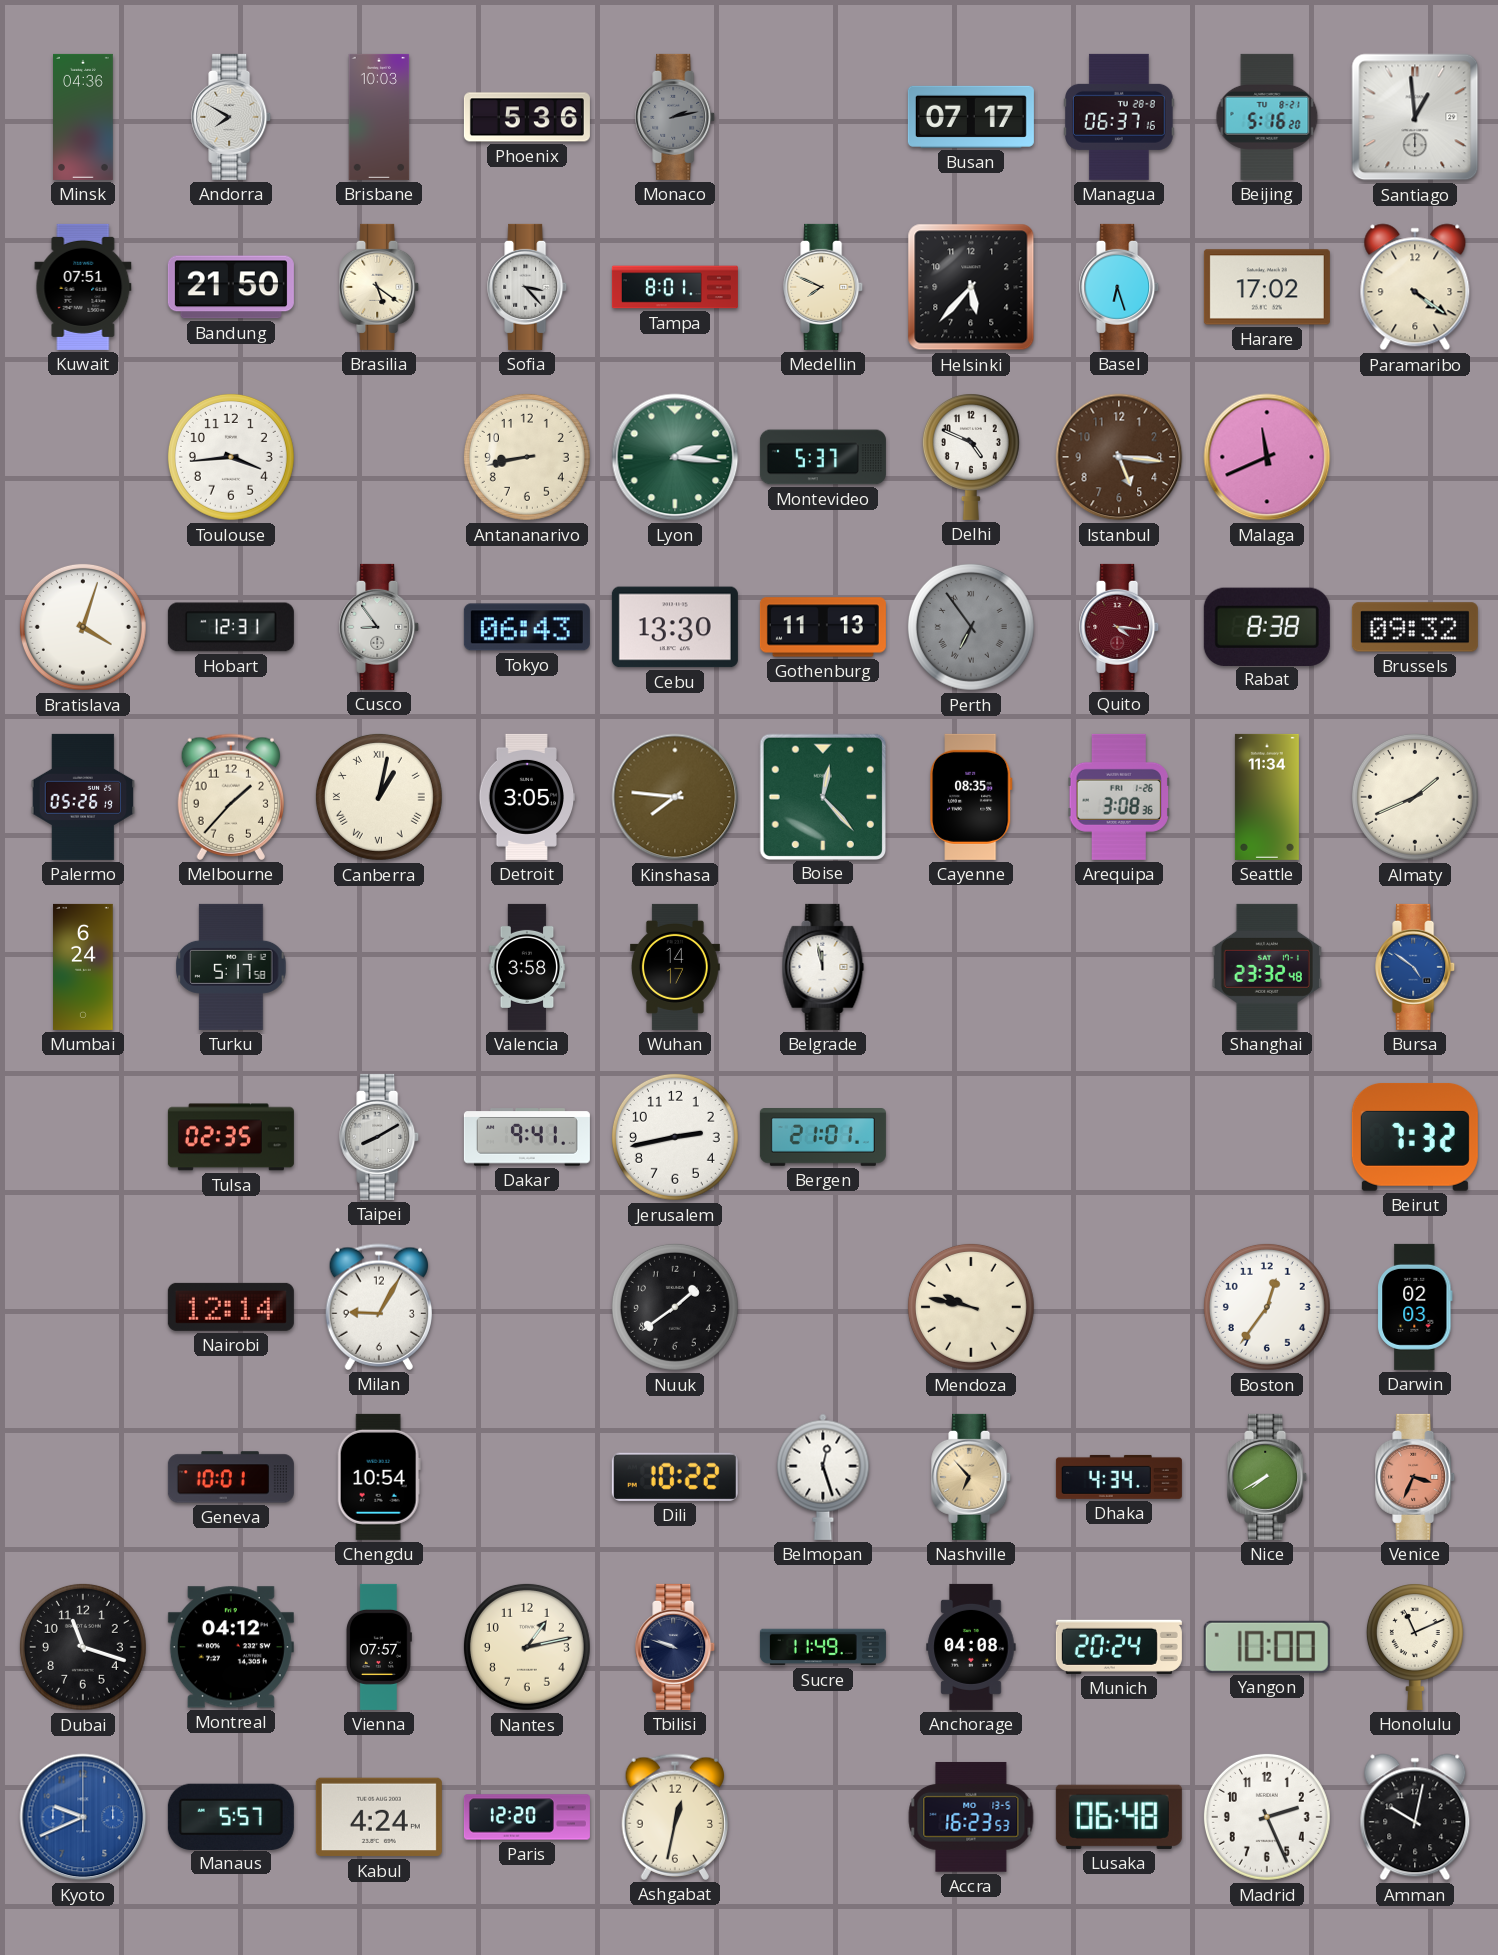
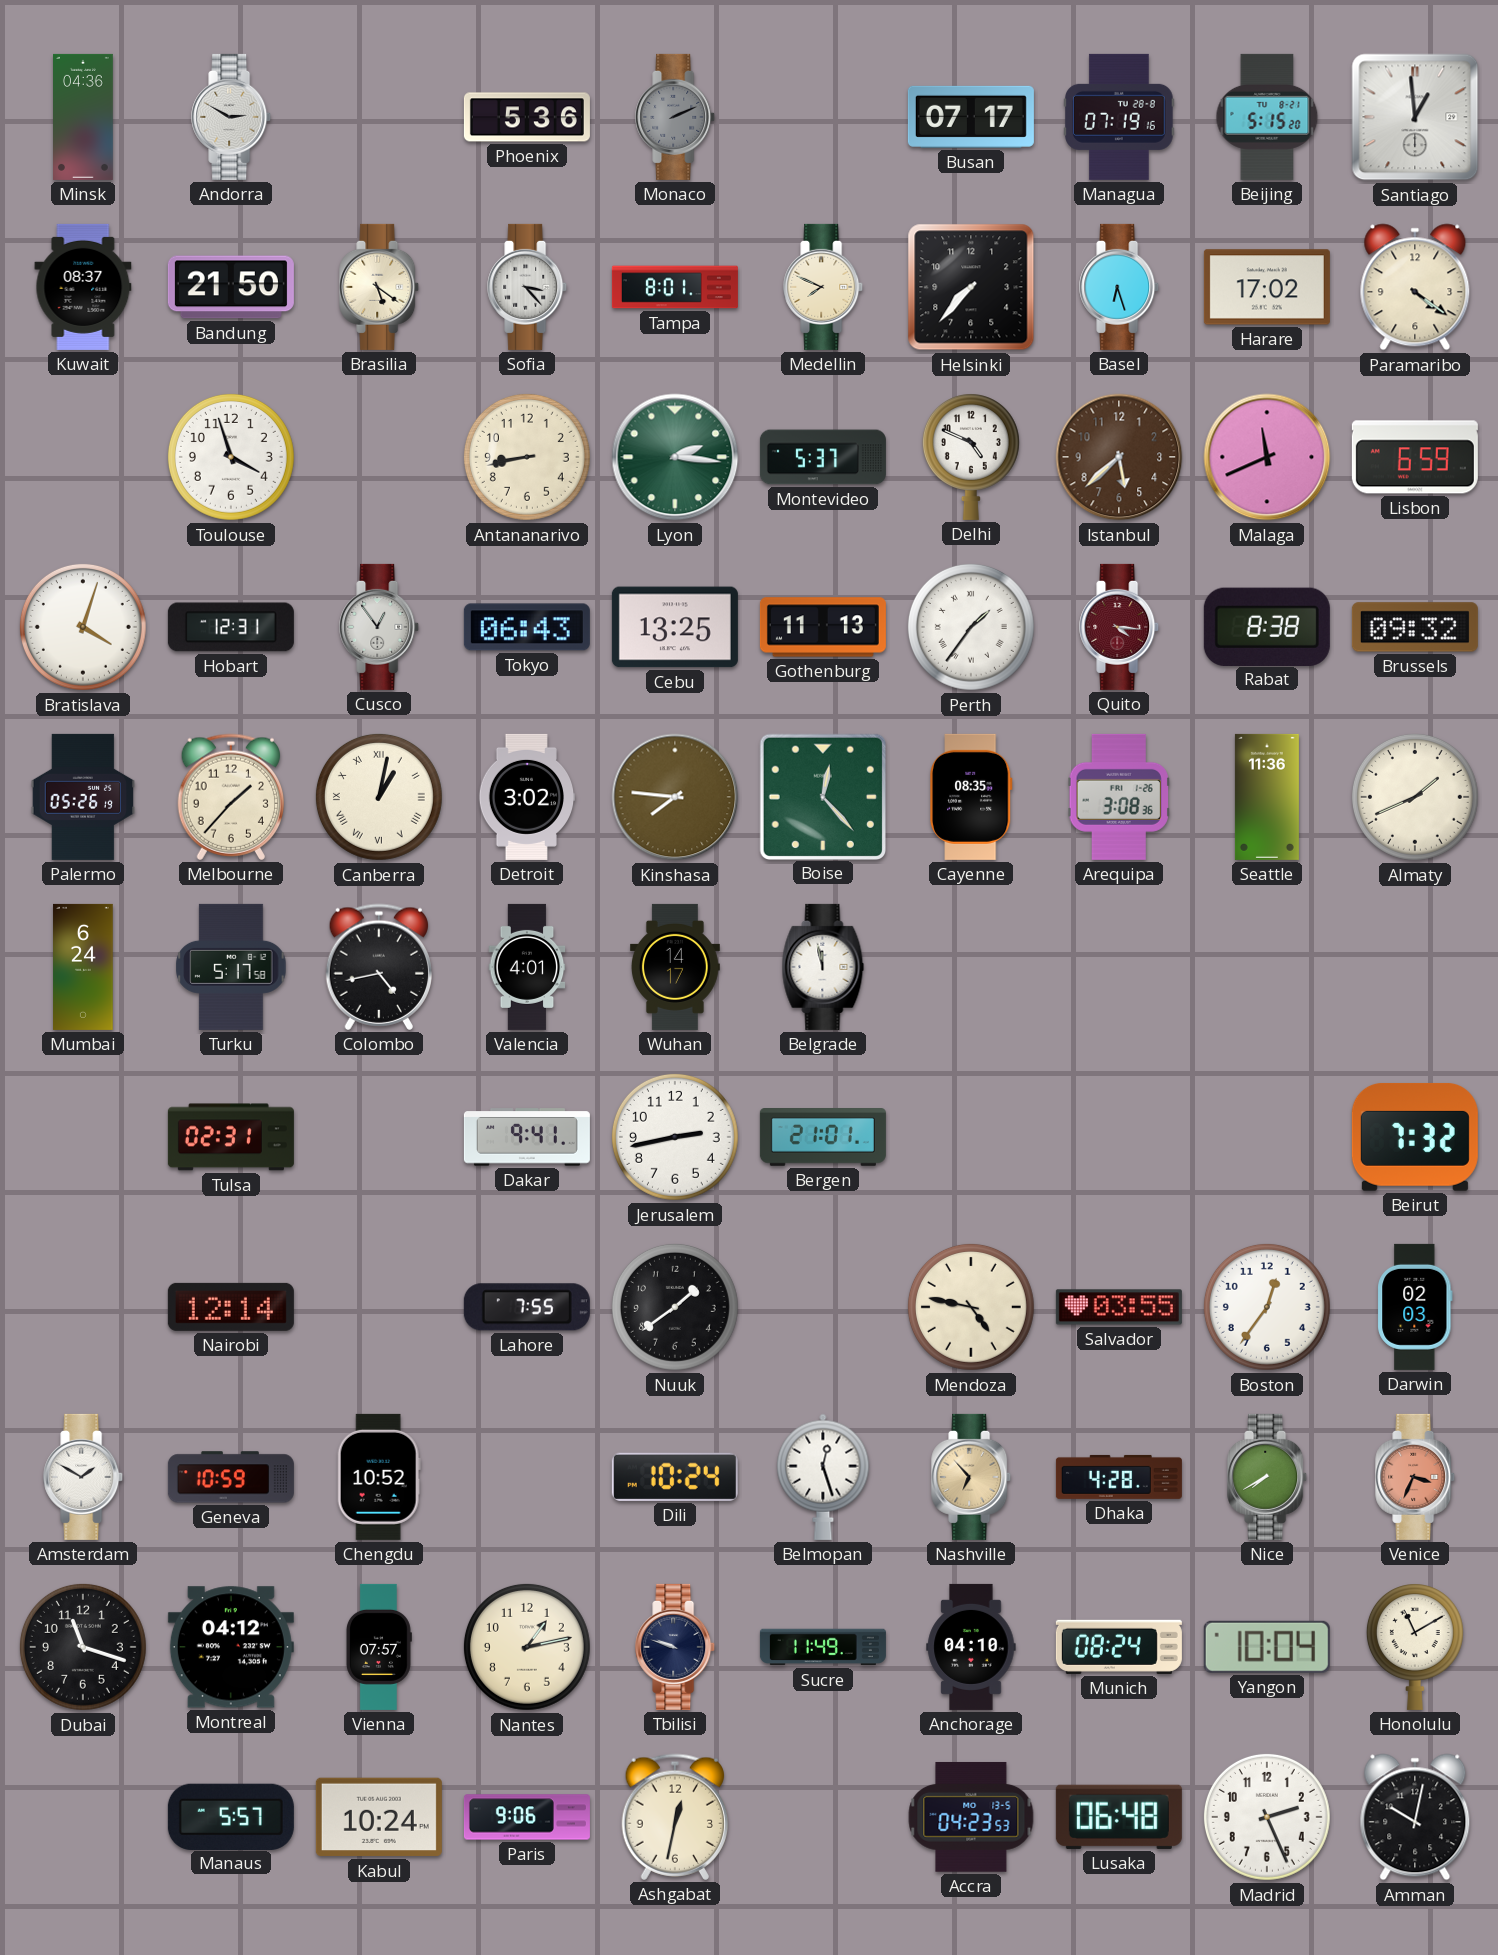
Andorra: 7:50 -> 2:50 (232, 117)
Brisbane: 10:03 -> none (379, 117)
Monaco: 2:13 -> 2:11 (676, 117)
Managua: 06:37 -> 07:19 (1120, 117)
Beijing: 5:16 -> 5:15 (1267, 117)
Kuwait: 07:51 -> 08:37 (83, 287)
Helsinki: 5:37 -> 7:37 (971, 287)
Toulouse: 3:44 -> 3:57 (231, 457)
Istanbul: 5:16 -> 5:38 (1119, 457)
Lisbon: none -> 6:59 (1415, 457)
Cusco: 8:54 -> 12:54 (380, 627)
Cebu: 13:30 -> 13:25 (675, 627)
Perth: 6:54 -> 1:36 (971, 627)
Perth dial: grey -> white (971, 627)
Detroit: 3:05 -> 3:02 (527, 797)
Seattle: 11:34 -> 11:36 (1267, 797)
Colombo: none -> 4:43 (378, 967)
Valencia: 3:58 -> 4:01 (527, 967)
Shanghai: 23:32 -> none (1267, 967)
Bursa: 4:51 -> none (1416, 967)
Tulsa: 02:35 -> 02:31 (231, 1137)
Taipei: 8:10 -> none (380, 1137)
Milan: 9:05 -> none (378, 1307)
Lahore: none -> 7:55 (527, 1307)
Mendoza: 9:47 -> 4:47 (971, 1307)
Salvador: none -> 03:55 (1119, 1307)
Amsterdam: none -> 1:50 (84, 1477)
Geneva: 10:01 -> 10:59 (231, 1477)
Chengdu: 10:54 -> 10:52 (379, 1477)
Dili: 10:22 -> 10:24 (675, 1477)
Dhaka: 4:34 -> 4:28 (1119, 1477)
Anchorage: 04:08 -> 04:10 (971, 1647)
Munich: 20:24 -> 08:24 (1119, 1647)
Yangon: 10:00 -> 10:04 (1267, 1647)
Honolulu: 11:11 -> 11:10 (1415, 1647)
Kyoto: 9:41 -> none (83, 1817)
Kabul: 4:24 -> 10:24 (379, 1817)
Paris: 12:20 -> 9:06 (527, 1817)
Accra: 16:23 -> 04:23 (971, 1817)
